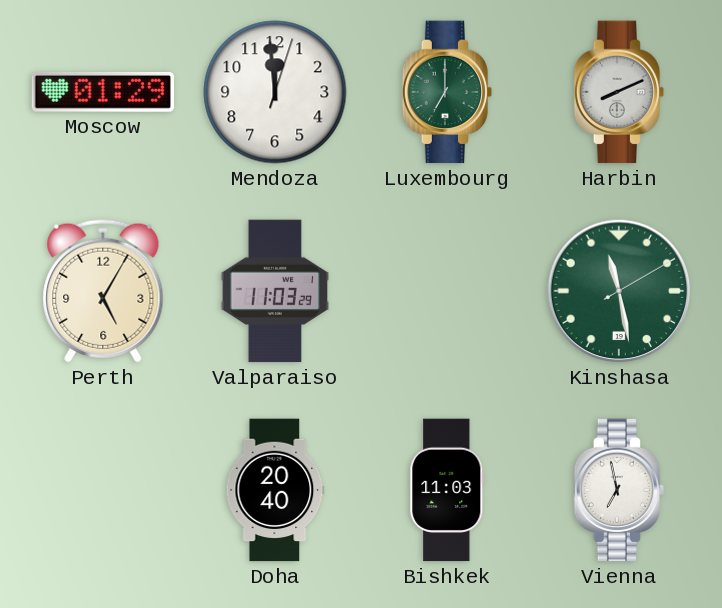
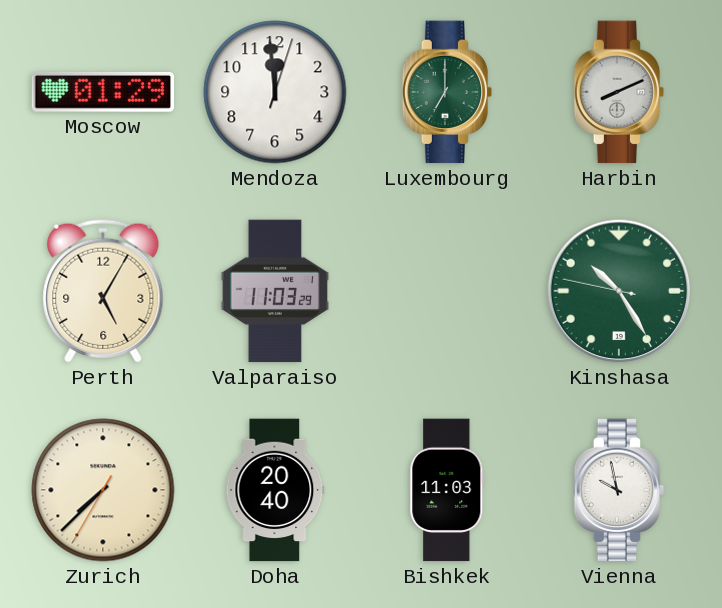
Kinshasa: 11:28 -> 10:24 (619, 291)
Zurich: none -> 7:37 (103, 490)
Vienna: 6:58 -> 9:58 (619, 490)
